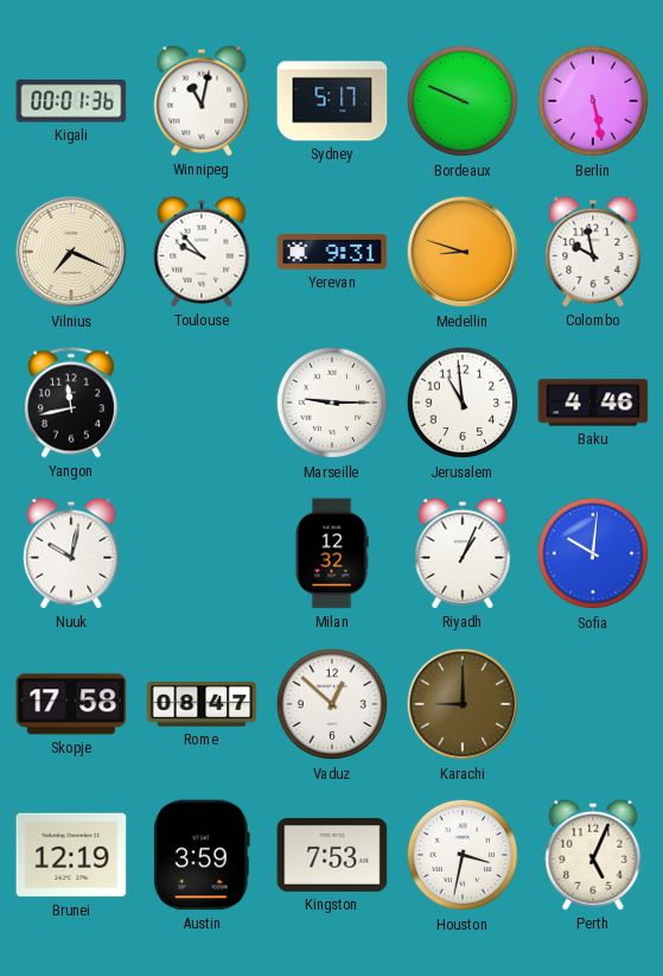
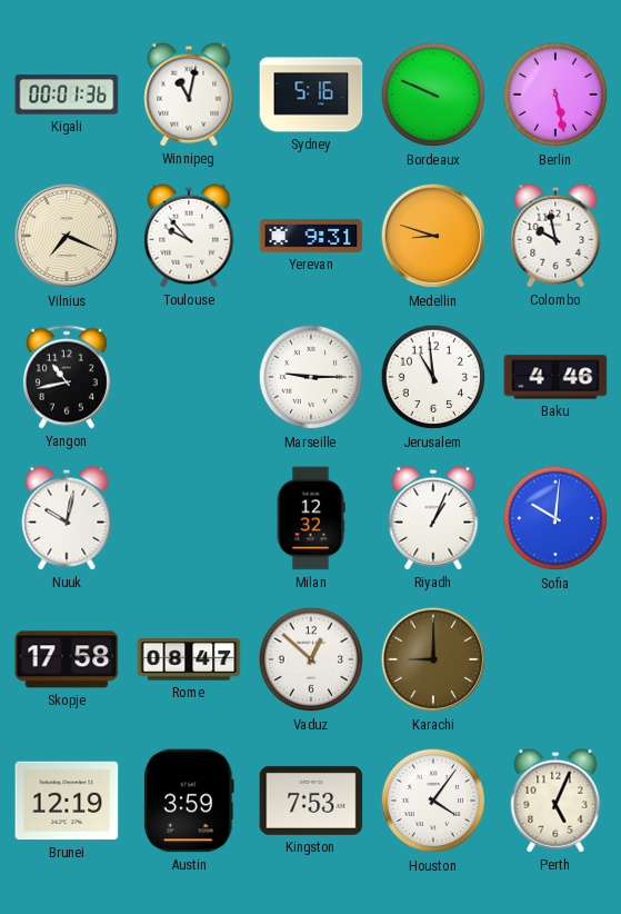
Sydney: 5:17 -> 5:16 (311, 95)
Yangon: 11:43 -> 10:43 (67, 377)
Houston: 3:32 -> 4:06 (433, 801)
